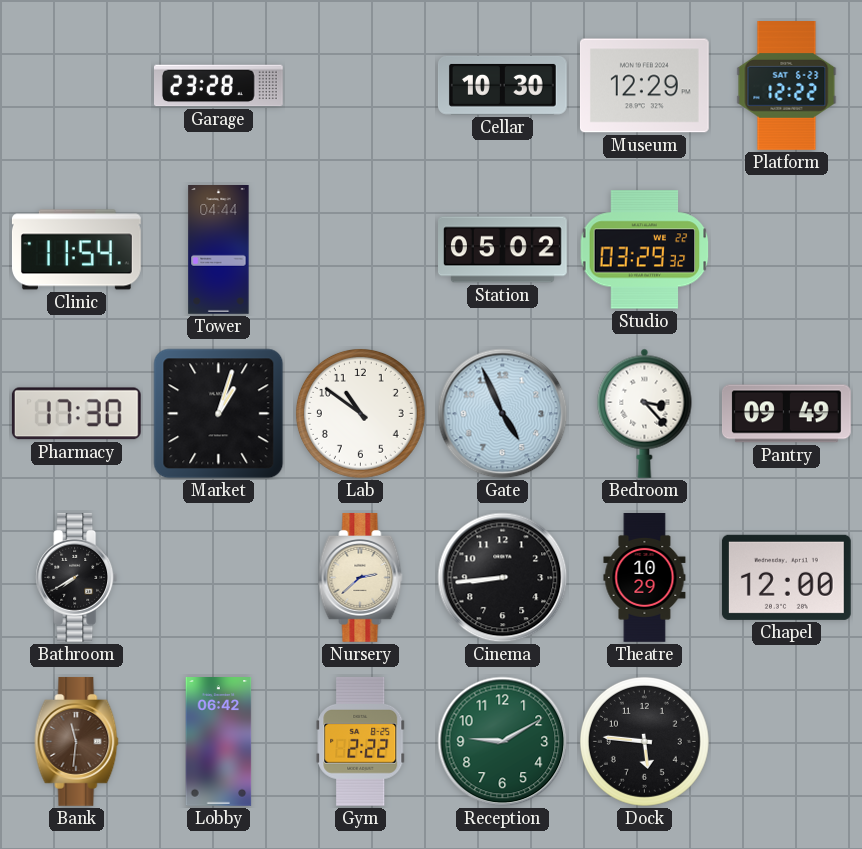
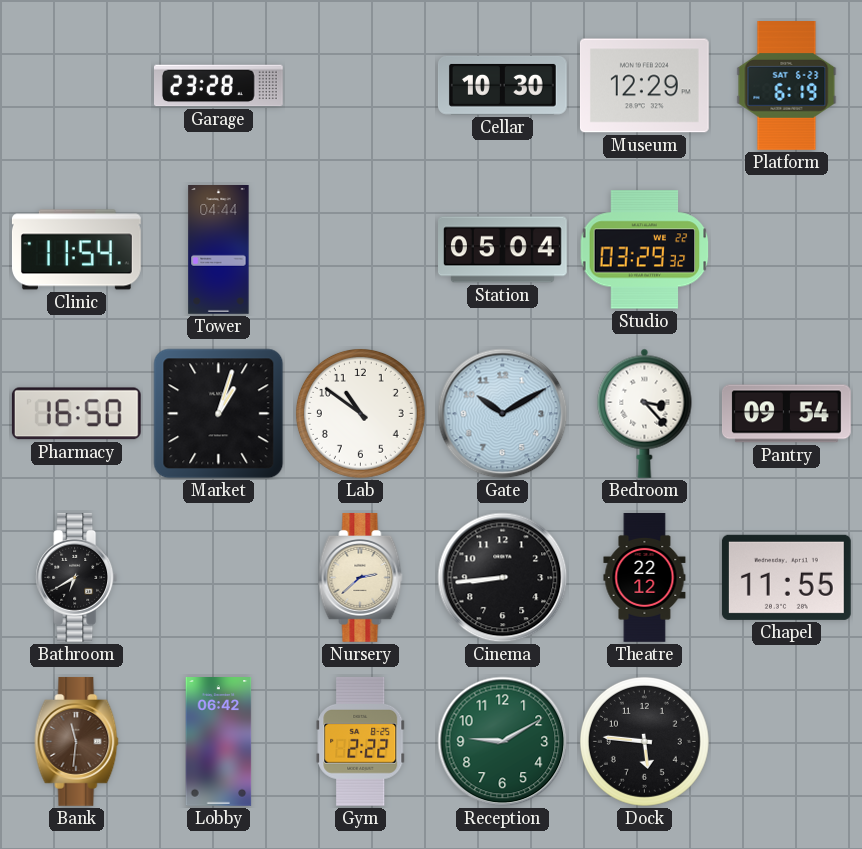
Platform: 12:22 -> 6:19 (787, 86)
Station: 05:02 -> 05:04 (503, 250)
Pharmacy: 17:30 -> 16:50 (76, 414)
Gate: 4:56 -> 10:10 (503, 414)
Pantry: 09:49 -> 09:54 (786, 414)
Bathroom: 7:40 -> 6:40 (77, 577)
Theatre: 10:29 -> 22:12 (645, 578)
Chapel: 12:00 -> 11:55 (786, 577)
